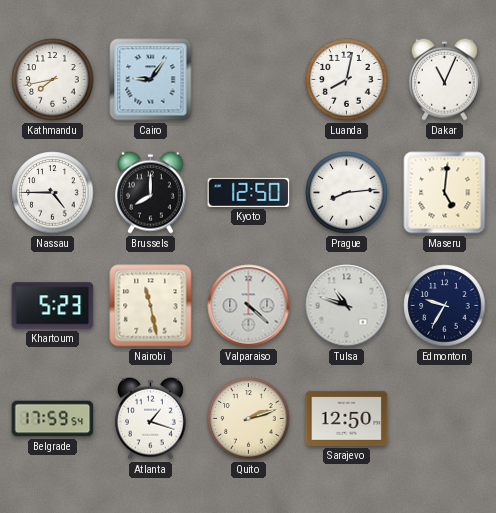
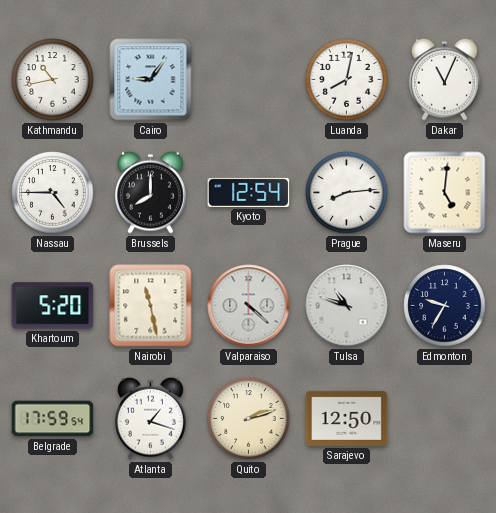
Kathmandu: 7:43 -> 10:43 (53, 80)
Kyoto: 12:50 -> 12:54 (249, 192)
Khartoum: 5:23 -> 5:20 (53, 306)
